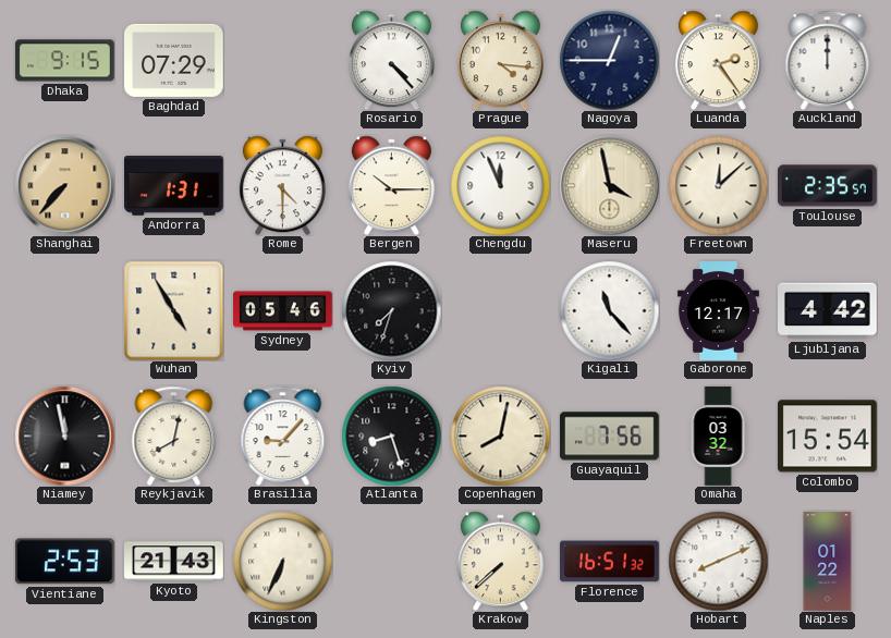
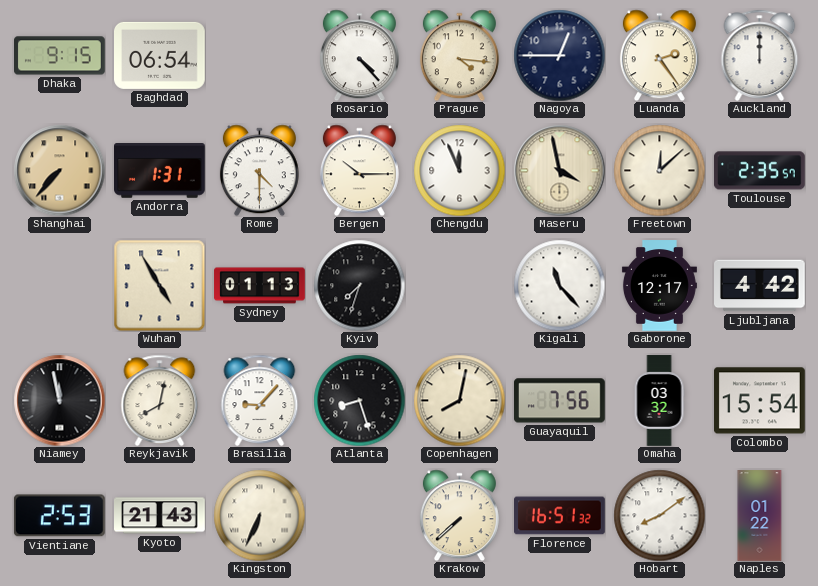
Baghdad: 07:29 -> 06:54 (160, 55)
Sydney: 05:46 -> 01:13 (260, 286)
Hobart: 8:11 -> 8:09 (659, 515)
